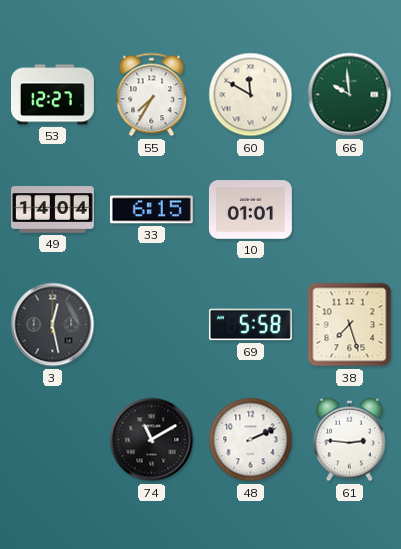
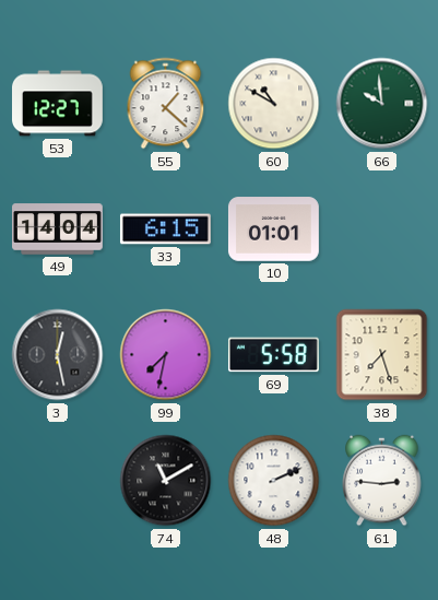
55: 7:35 -> 1:22 (166, 104)
60: 11:50 -> 10:50 (274, 104)
99: none -> 7:32 (166, 355)
